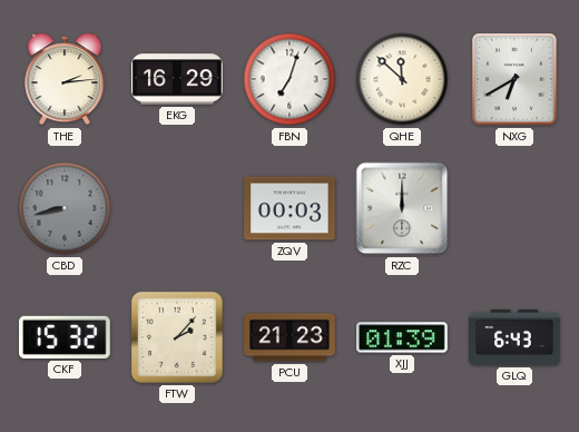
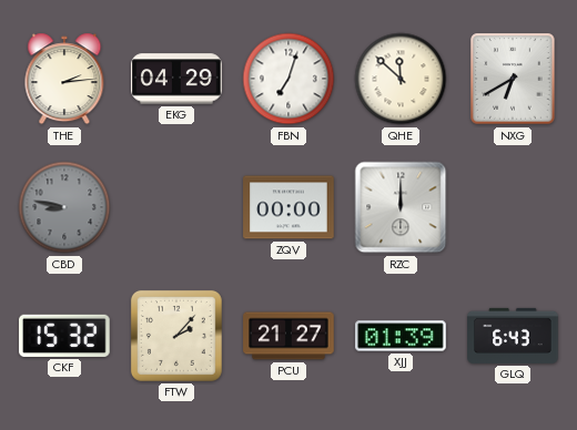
EKG: 16:29 -> 04:29 (176, 79)
CBD: 8:43 -> 8:47 (64, 207)
ZQV: 00:03 -> 00:00 (288, 207)
PCU: 21:23 -> 21:27 (288, 336)
